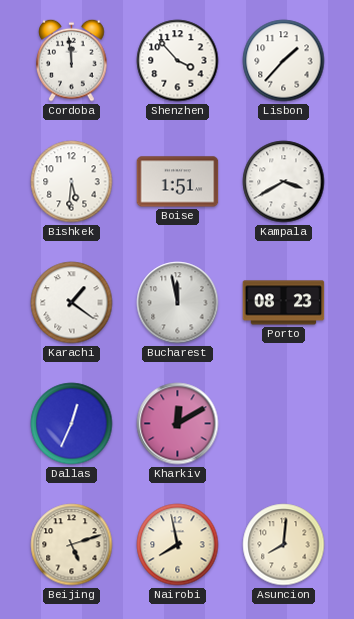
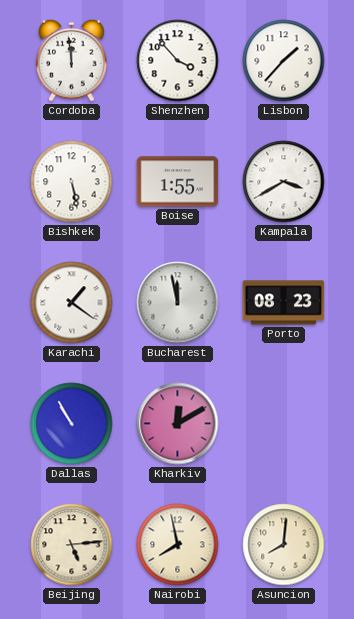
Bishkek: 5:31 -> 5:28 (72, 182)
Boise: 1:51 -> 1:55 (178, 182)
Dallas: 12:34 -> 10:55 (72, 424)
Beijing: 5:12 -> 5:14 (72, 545)
